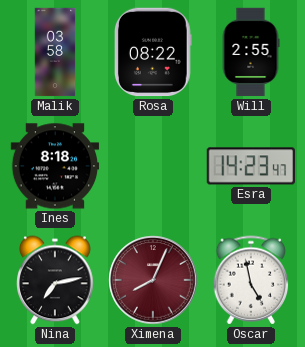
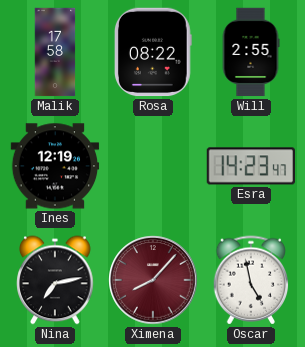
Malik: 03:58 -> 17:58 (55, 52)
Ines: 8:18 -> 12:19 (55, 166)
Ximena: 8:04 -> 8:07 (153, 280)
